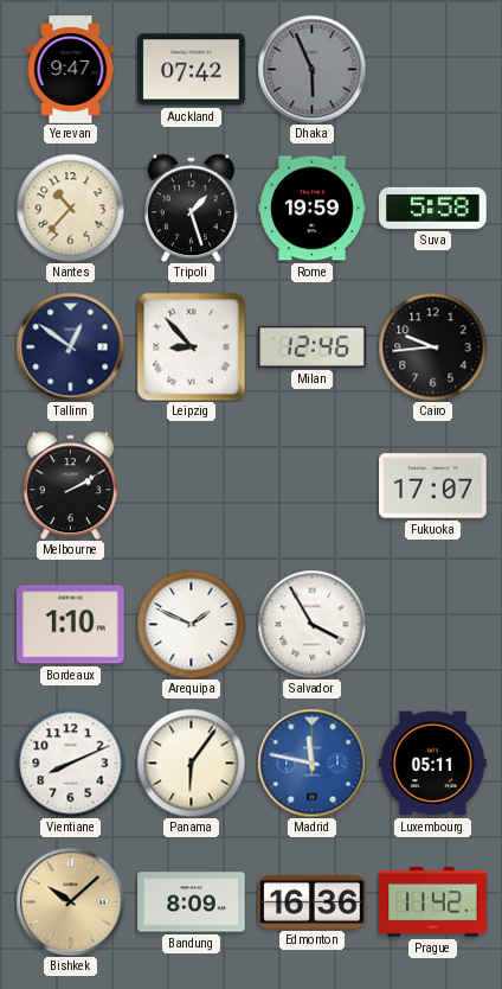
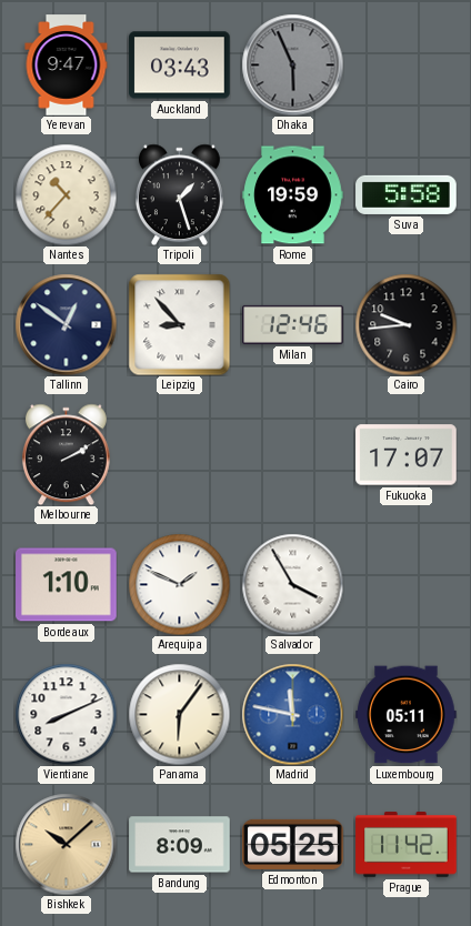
Auckland: 07:42 -> 03:43 (180, 66)
Edmonton: 16:36 -> 05:25 (293, 844)
